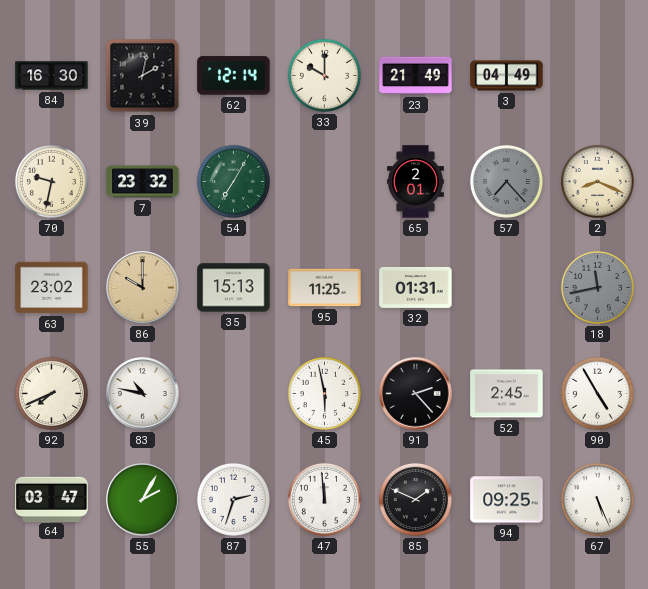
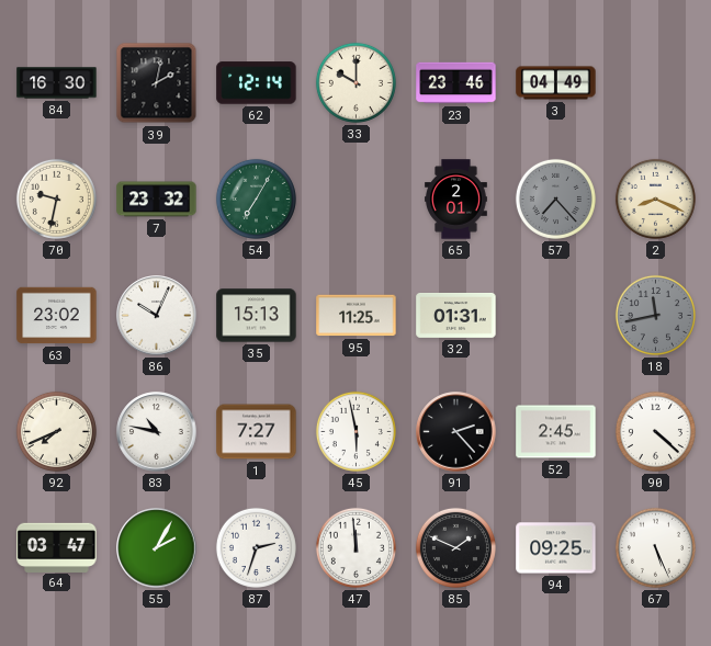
23: 21:49 -> 23:46 (456, 83)
86: 10:00 -> 10:04 (157, 316)
86 dial: champagne -> white (157, 316)
1: none -> 7:27 (257, 432)
90: 4:55 -> 4:22 (655, 431)
